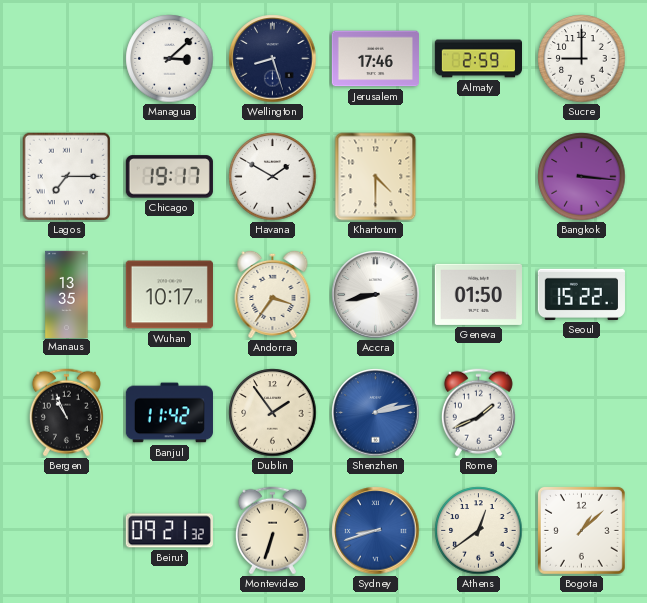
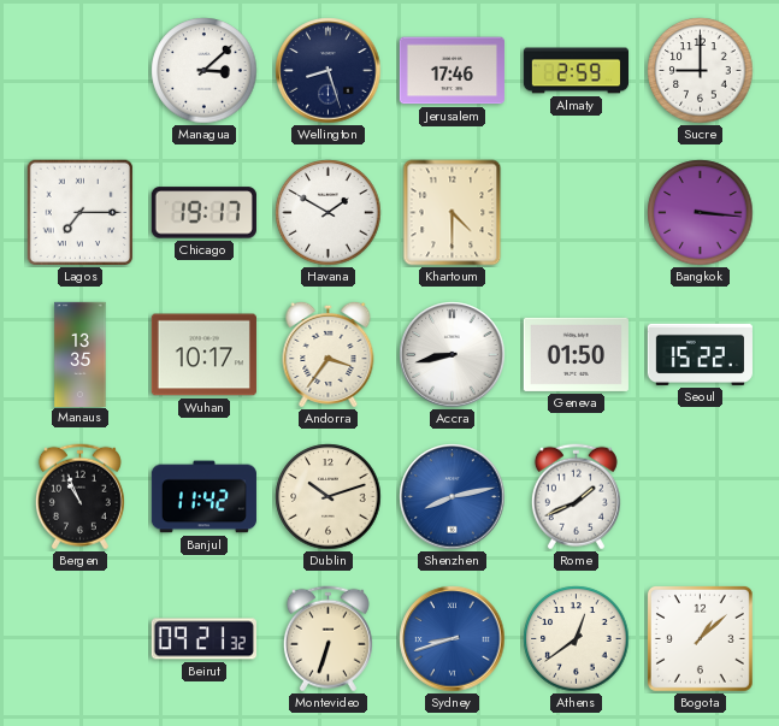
Dublin: 1:54 -> 10:12 (329, 497)
Shenzhen: 2:13 -> 8:13 (453, 497)
